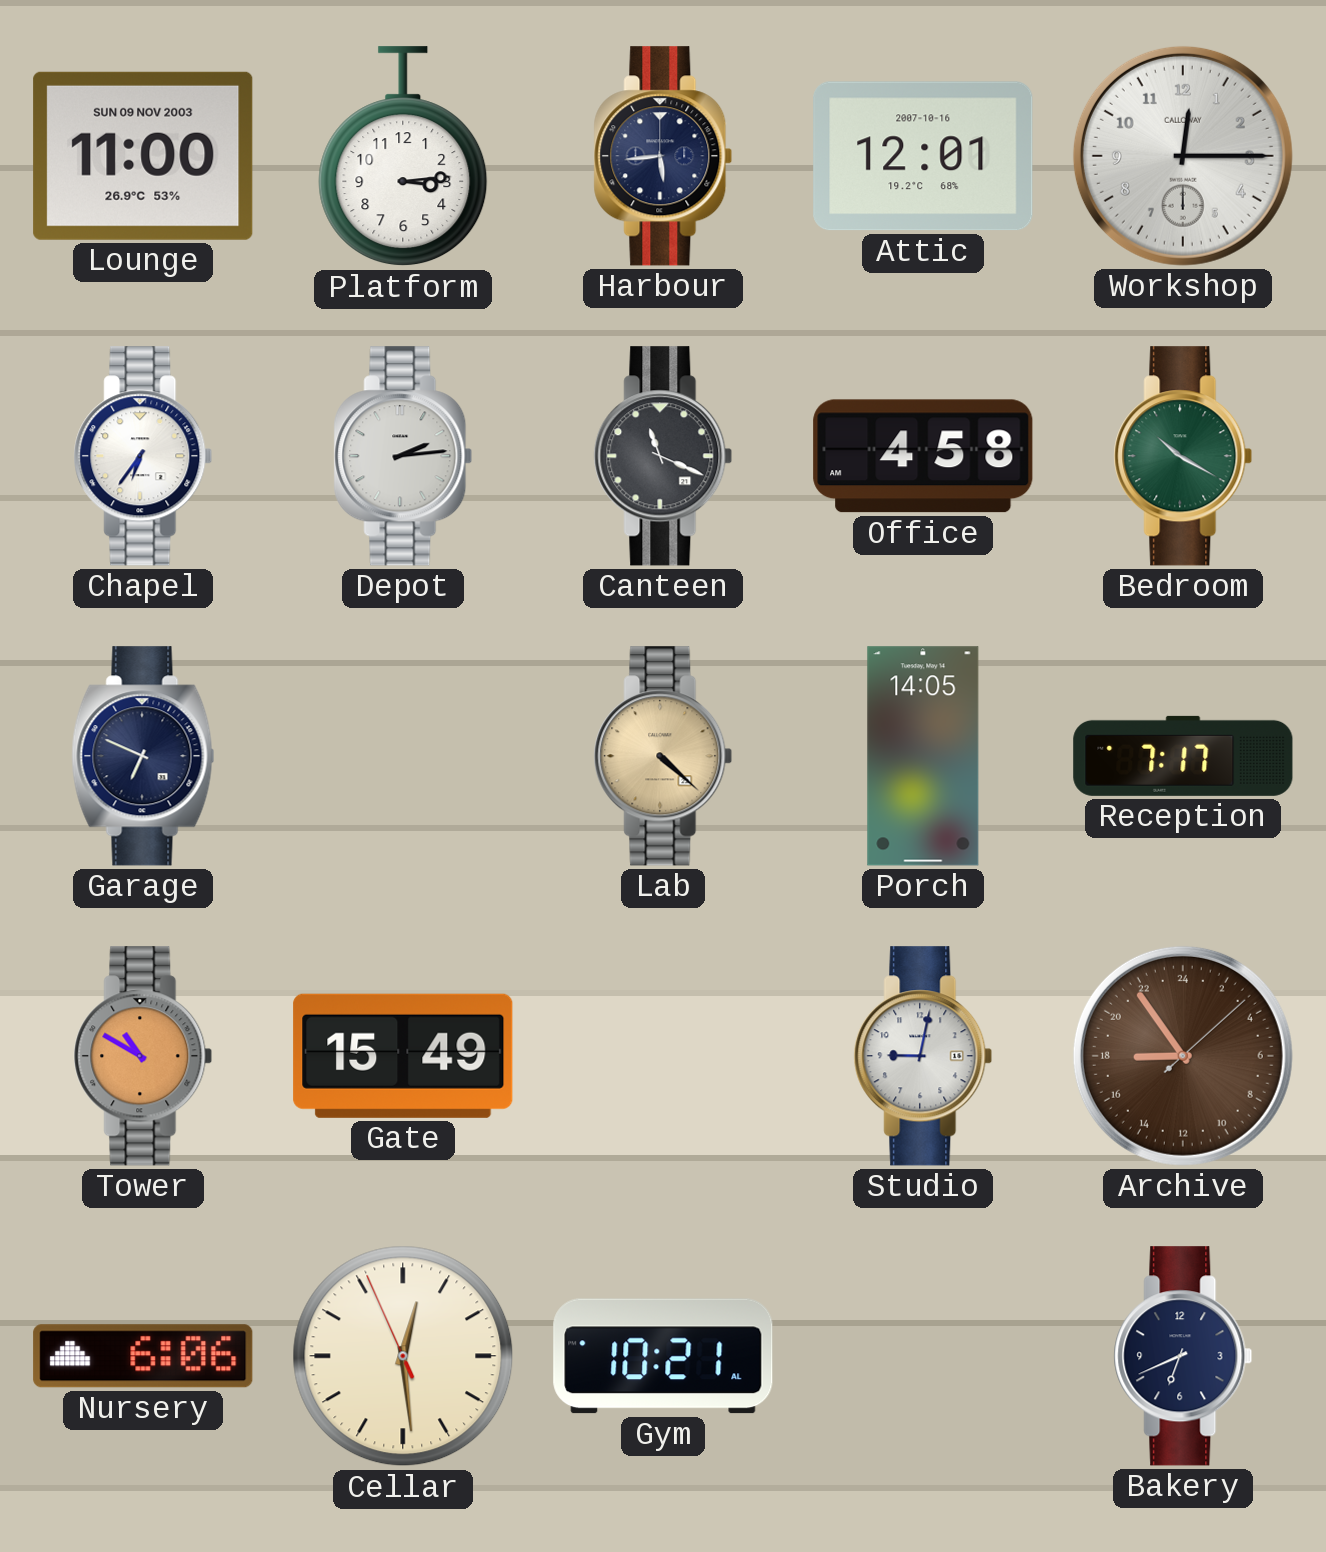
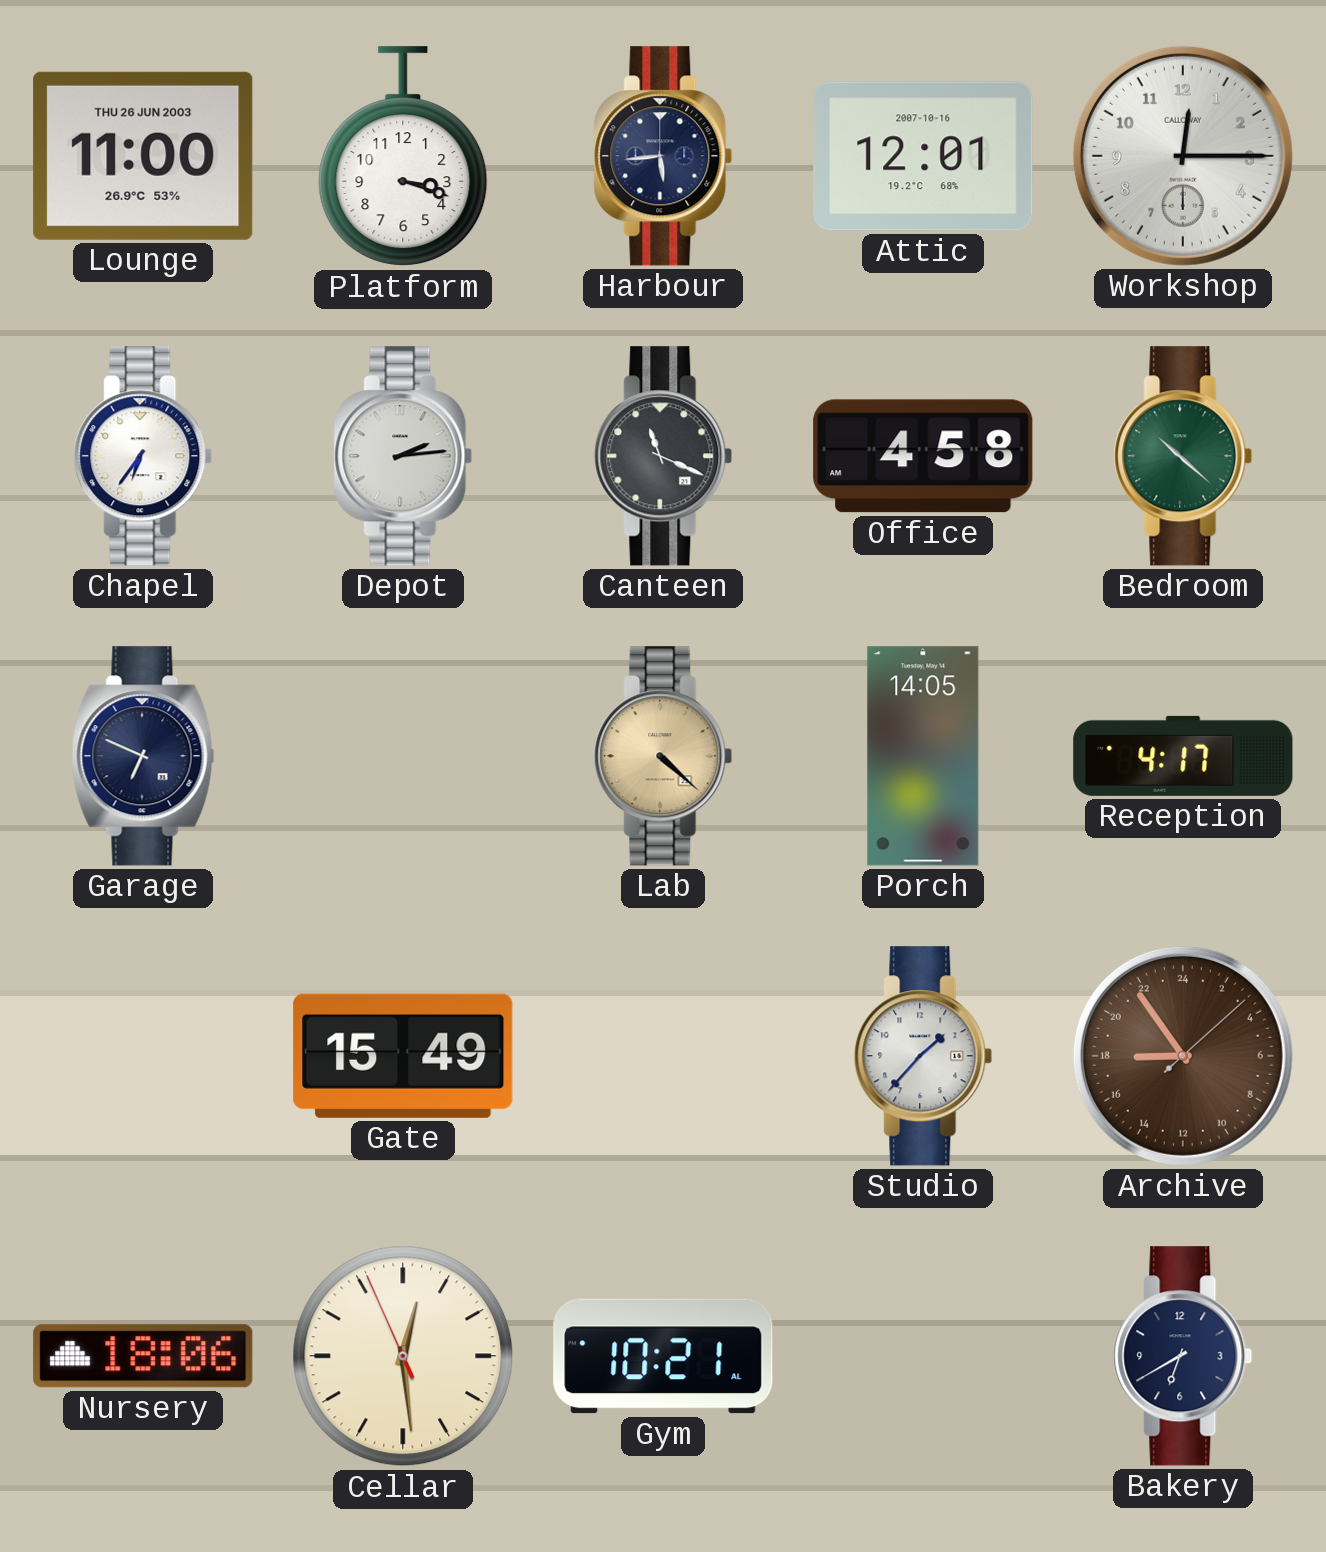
Lounge date: SUN 09 NOV 2003 -> THU 26 JUN 2003 (143, 156)
Platform: 3:14 -> 3:18 (403, 157)
Bedroom: 10:20 -> 10:22 (1183, 456)
Reception: 7:17 -> 4:17 (1183, 756)
Tower: 10:50 -> none (143, 1056)
Studio: 9:02 -> 1:37 (923, 1056)
Nursery: 6:06 -> 18:06 (143, 1356)
Bakery: 6:41 -> 6:40 (1183, 1356)
